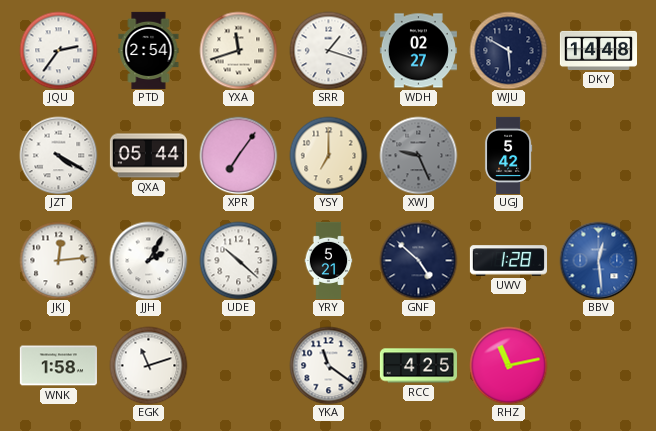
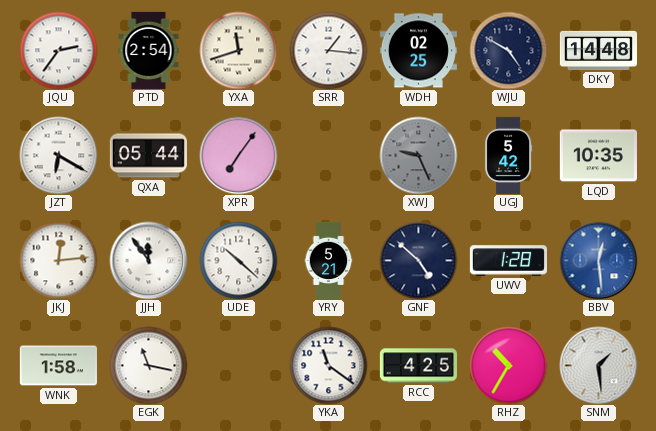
SRR: 1:18 -> 1:16 (328, 50)
WDH: 02:27 -> 02:25 (418, 51)
WJU: 5:50 -> 4:50 (508, 50)
JZT: 4:20 -> 6:20 (58, 155)
YSY: 7:00 -> none (328, 155)
LQD: none -> 10:35 (598, 156)
JJH: 2:05 -> 11:54 (148, 260)
EGK: 11:12 -> 11:17 (148, 365)
RHZ: 11:13 -> 10:35 (508, 365)
SNM: none -> 1:29 (598, 365)
